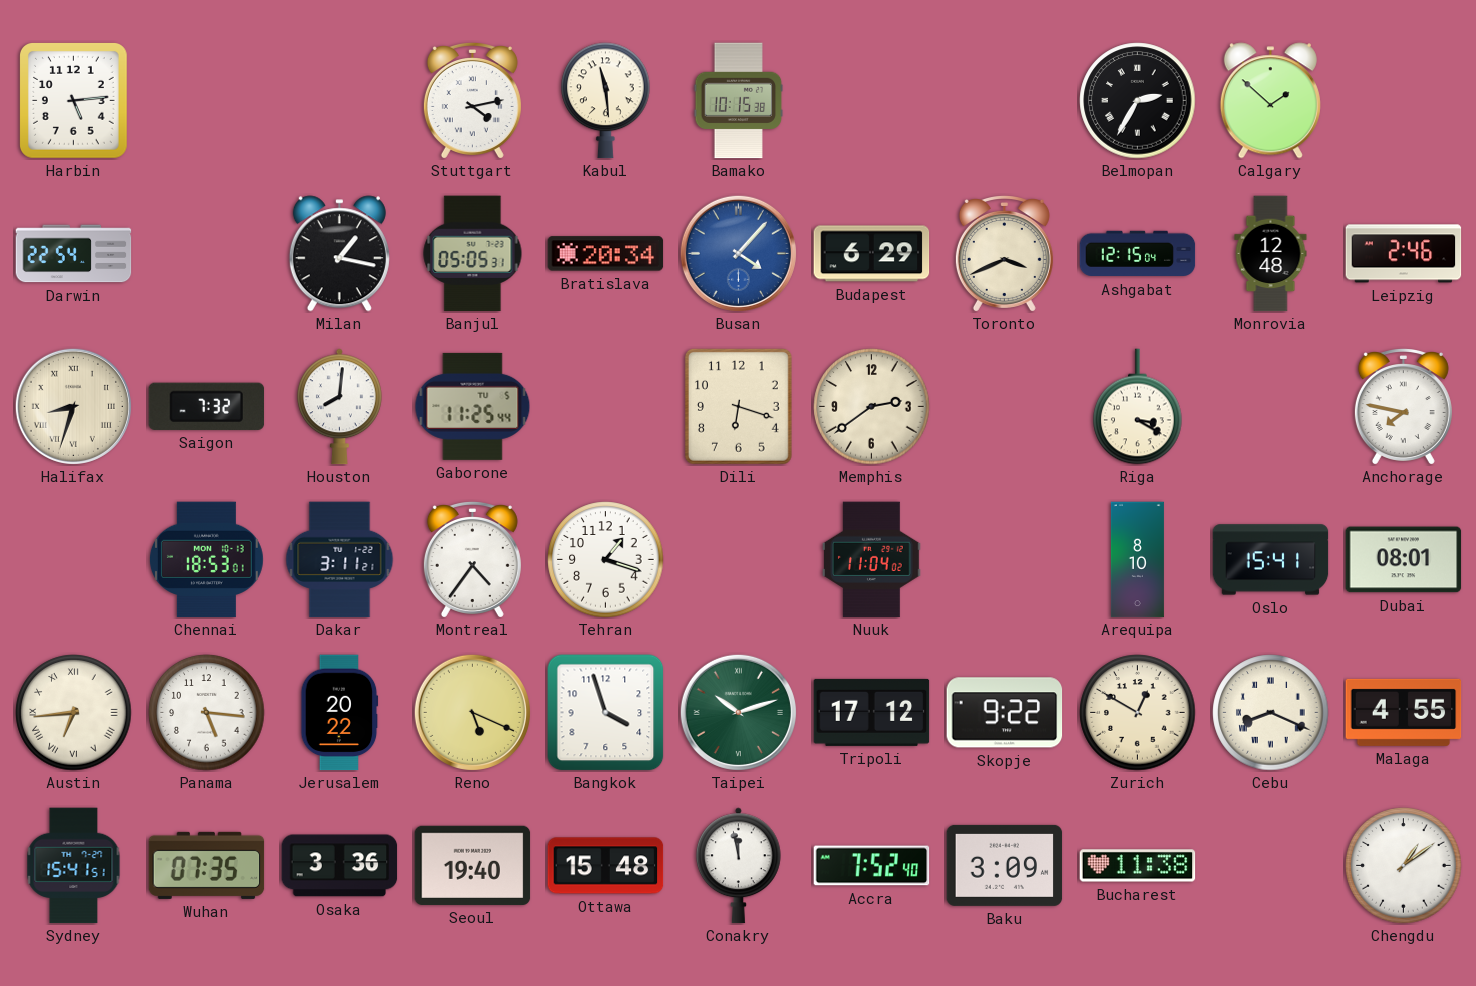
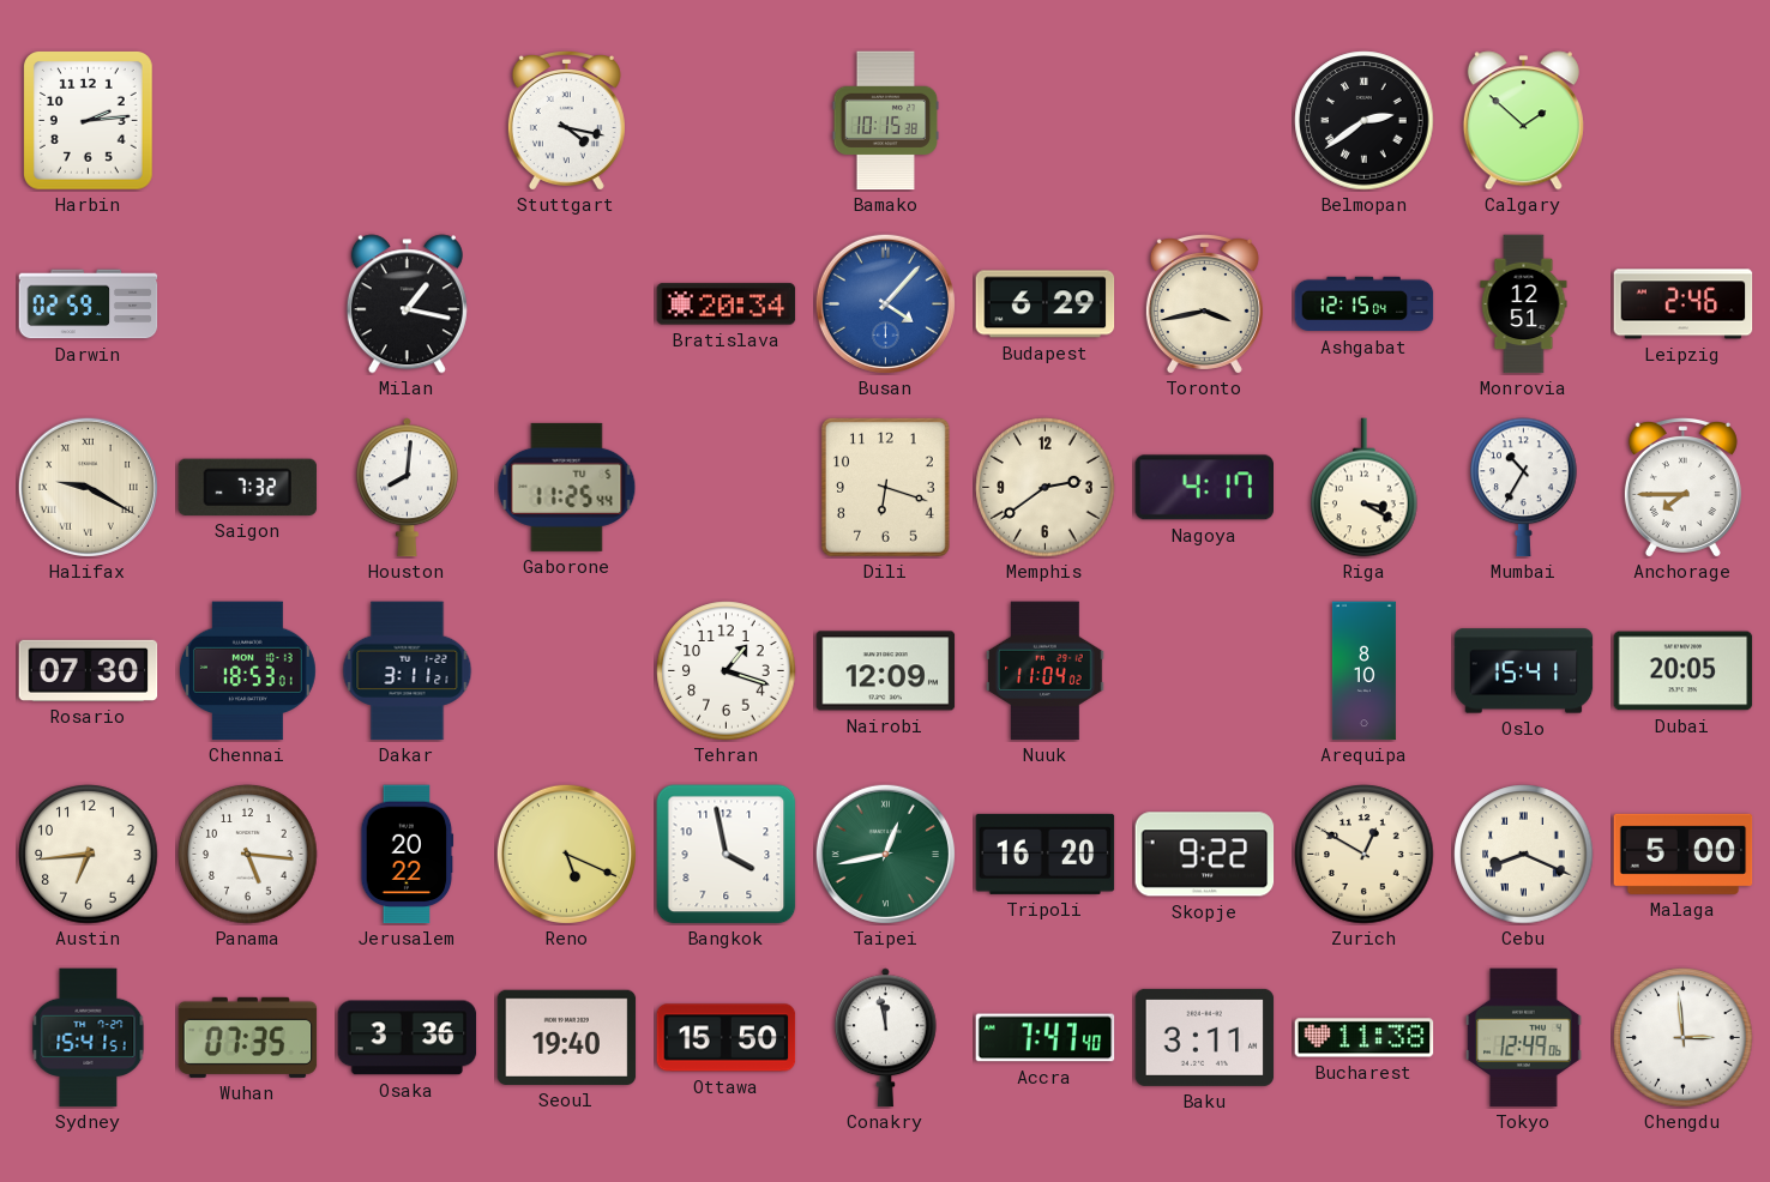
Harbin: 5:14 -> 2:14 (89, 121)
Stuttgart: 4:13 -> 4:17 (566, 121)
Kabul: 11:29 -> none (606, 101)
Belmopan: 2:35 -> 2:39 (1365, 121)
Darwin: 22:54 -> 02:59 (89, 304)
Banjul: 05:05 -> none (473, 254)
Toronto: 3:41 -> 3:43 (1204, 304)
Monrovia: 12:48 -> 12:51 (1524, 304)
Halifax: 8:33 -> 9:20 (88, 487)
Nagoya: none -> 4:17 (1204, 488)
Mumbai: none -> 10:35 (1524, 488)
Anchorage: 7:47 -> 7:45 (1682, 488)
Rosario: none -> 07:30 (89, 670)
Montreal: 4:36 -> none (472, 560)
Nairobi: none -> 12:09 (886, 671)
Dubai: 08:01 -> 20:05 (1684, 671)
Austin numerals: Roman -> Arabic (89, 855)
Bangkok: 3:57 -> 3:58 (727, 855)
Taipei: 10:12 -> 12:43 (885, 854)
Tripoli: 17:12 -> 16:20 (1046, 854)
Malaga: 4:55 -> 5:00 (1684, 854)
Ottawa: 15:48 -> 15:50 (727, 1038)
Accra: 7:52 -> 7:47 (1046, 1038)
Baku: 3:09 -> 3:11 (1205, 1037)
Tokyo: none -> 12:49 (1524, 1038)
Chengdu: 1:09 -> 2:59 (1684, 1038)
